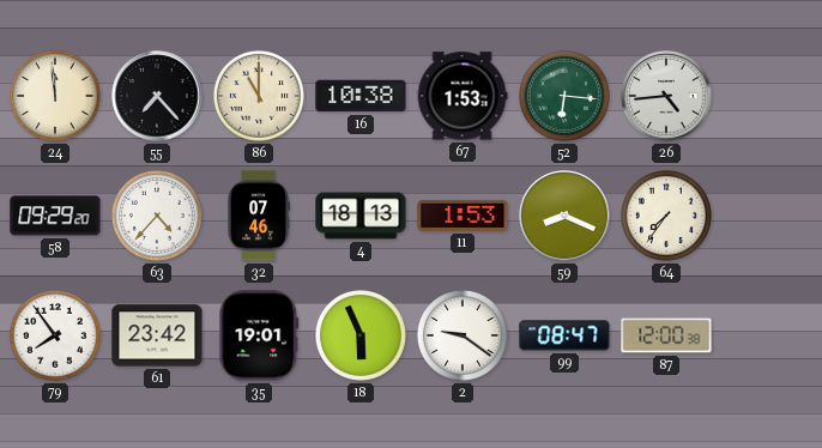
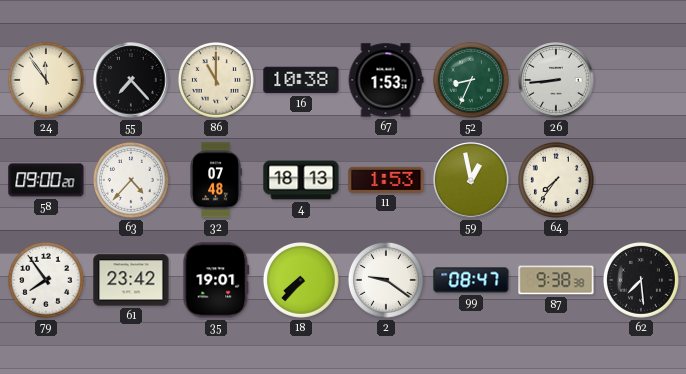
24: 11:59 -> 11:54 (46, 80)
52: 6:16 -> 8:34 (471, 80)
26: 4:44 -> 8:44 (556, 80)
58: 09:29 -> 09:00 (46, 180)
32: 07:46 -> 07:48 (216, 180)
59: 8:19 -> 12:58 (471, 180)
18: 5:56 -> 7:37 (301, 280)
87: 12:00 -> 9:38 (556, 280)
62: none -> 7:29 (641, 280)
